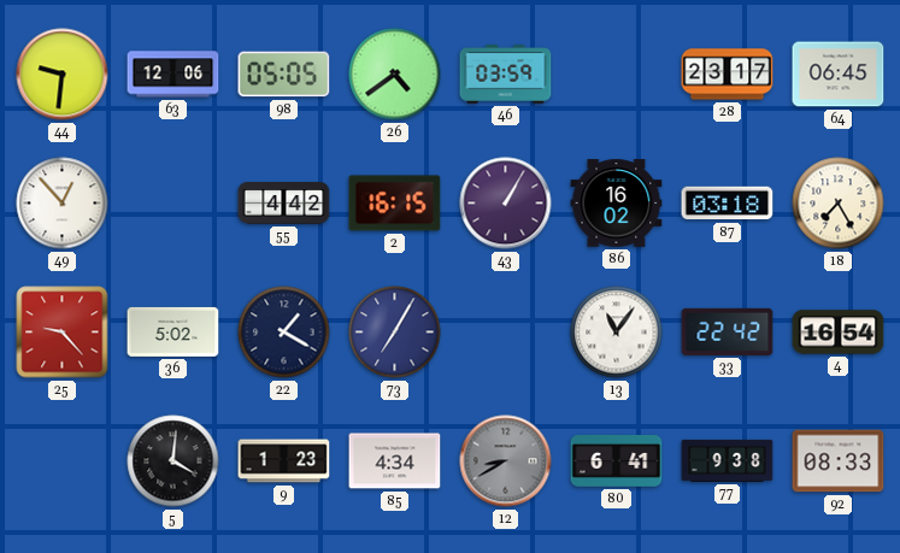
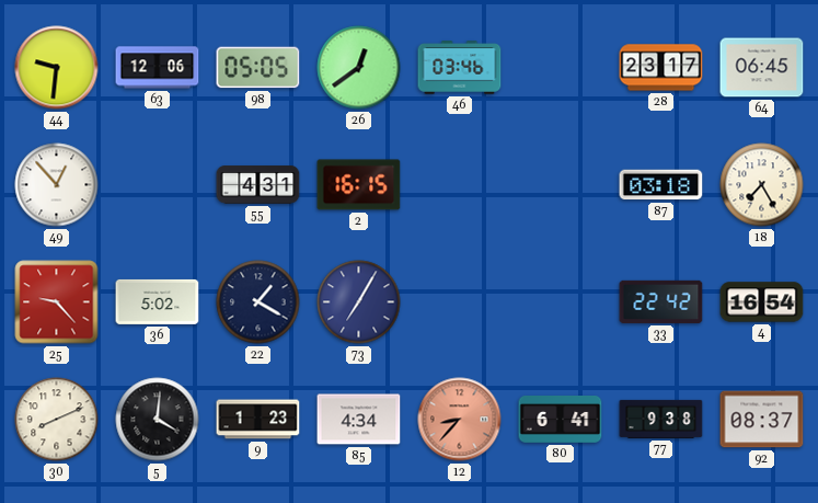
26: 4:39 -> 12:39 (359, 68)
46: 03:59 -> 03:46 (460, 68)
55: 4:42 -> 4:31 (258, 185)
43: 1:05 -> none (506, 204)
86: 16:02 -> none (617, 204)
13: 11:06 -> none (617, 333)
30: none -> 8:11 (57, 420)
12: 8:40 -> 8:37 (460, 420)
12 dial: grey -> salmon (460, 420)
92: 08:33 -> 08:37 (762, 420)
